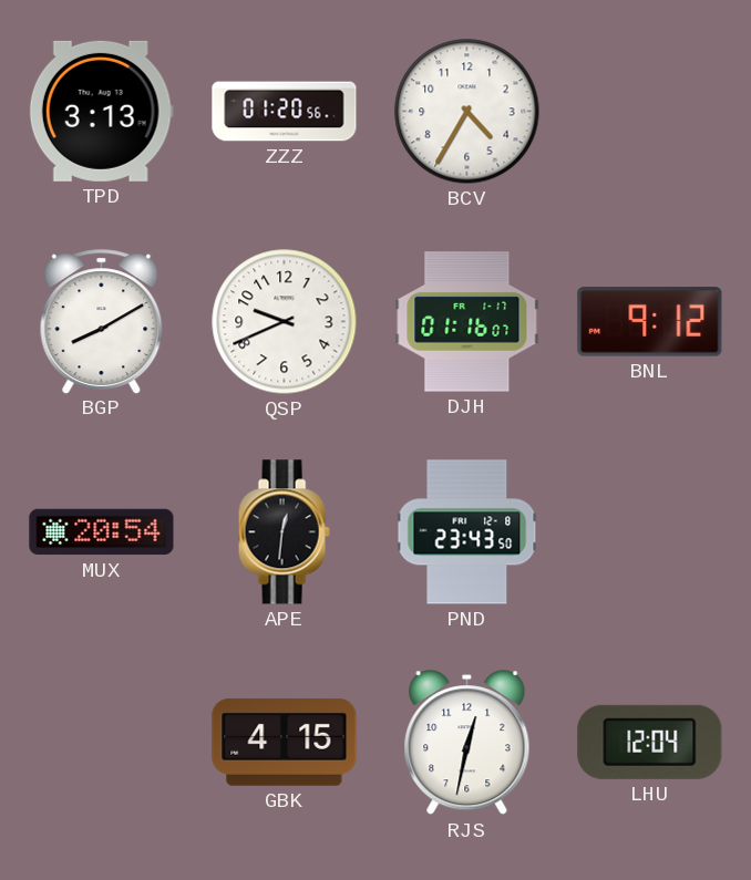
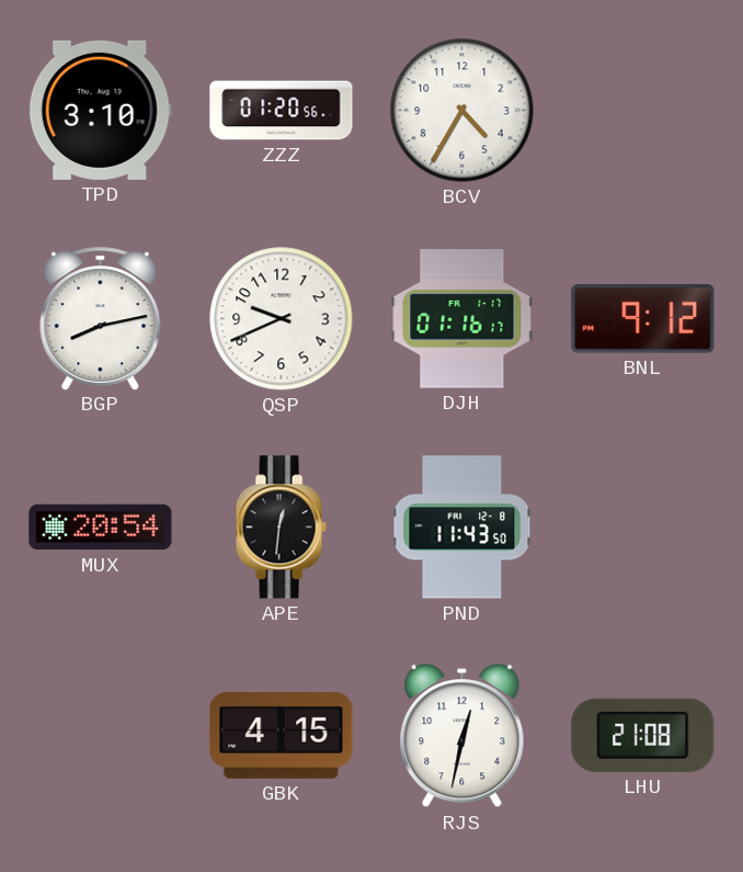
TPD: 3:13 -> 3:10 (100, 110)
BGP: 8:10 -> 8:13 (101, 318)
DJH: 01:16:07 -> 01:16:17 (462, 319)
PND: 23:43 -> 11:43 (462, 528)
LHU: 12:04 -> 21:08 (643, 735)
